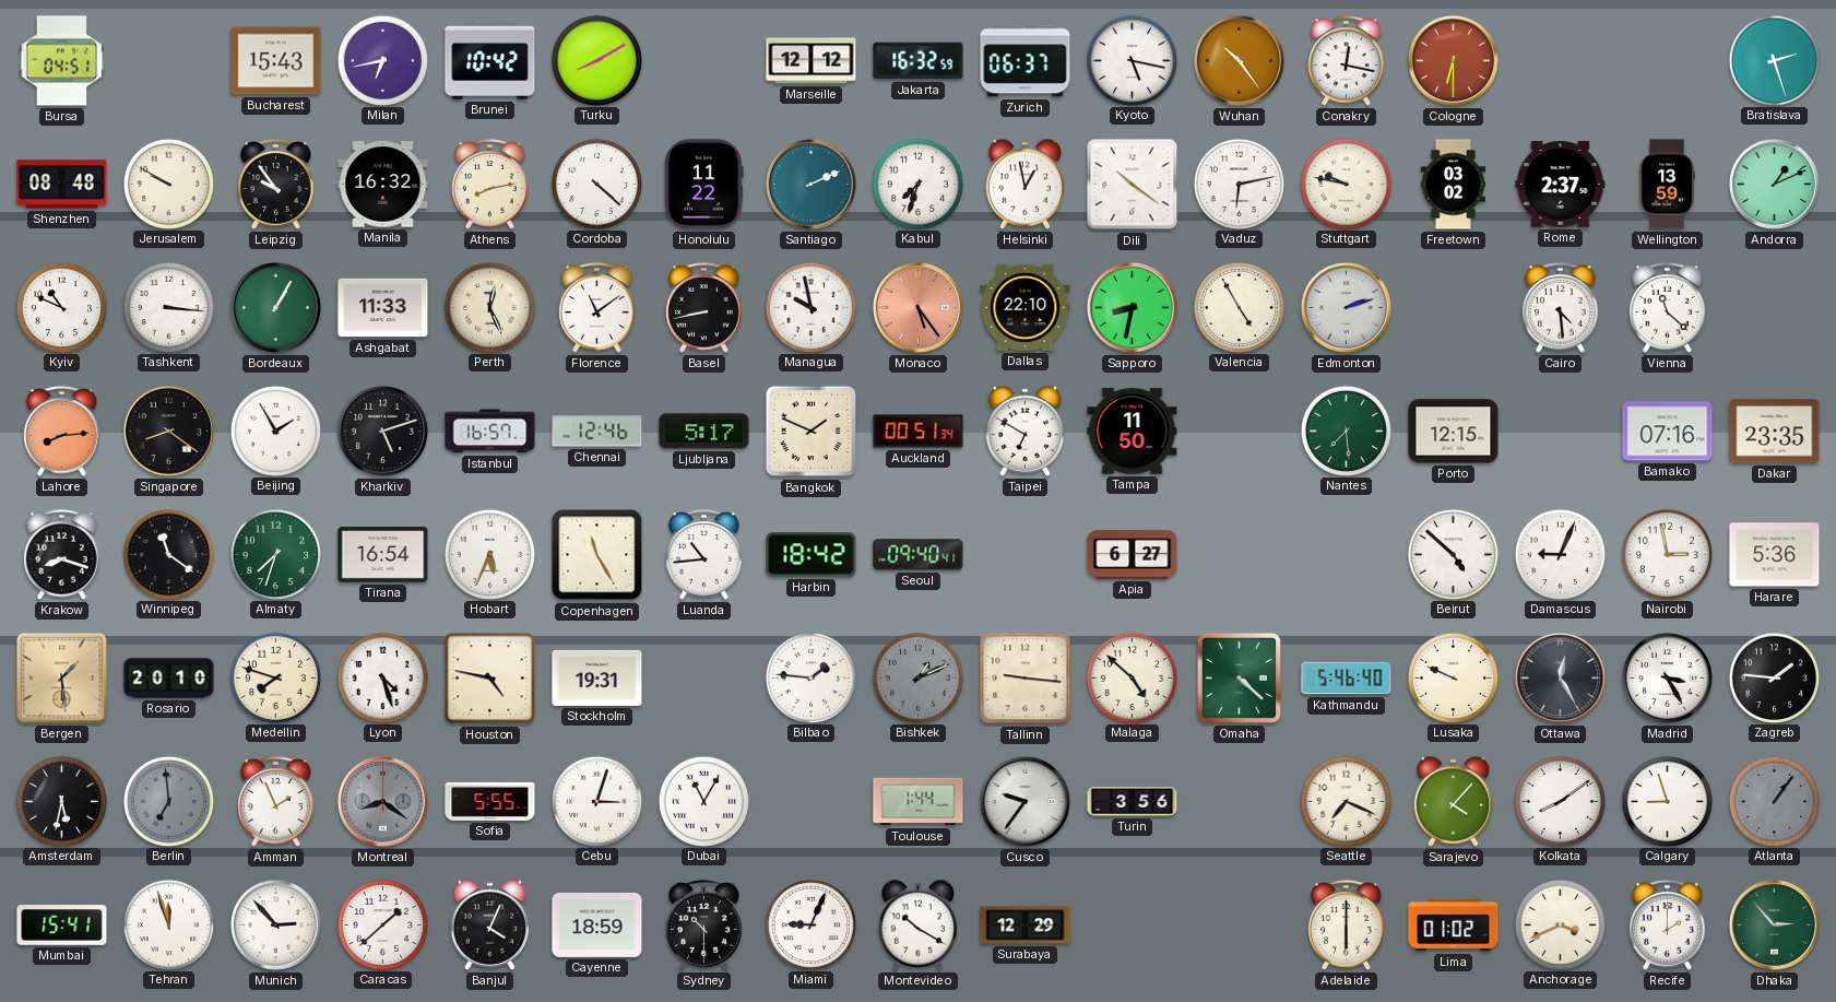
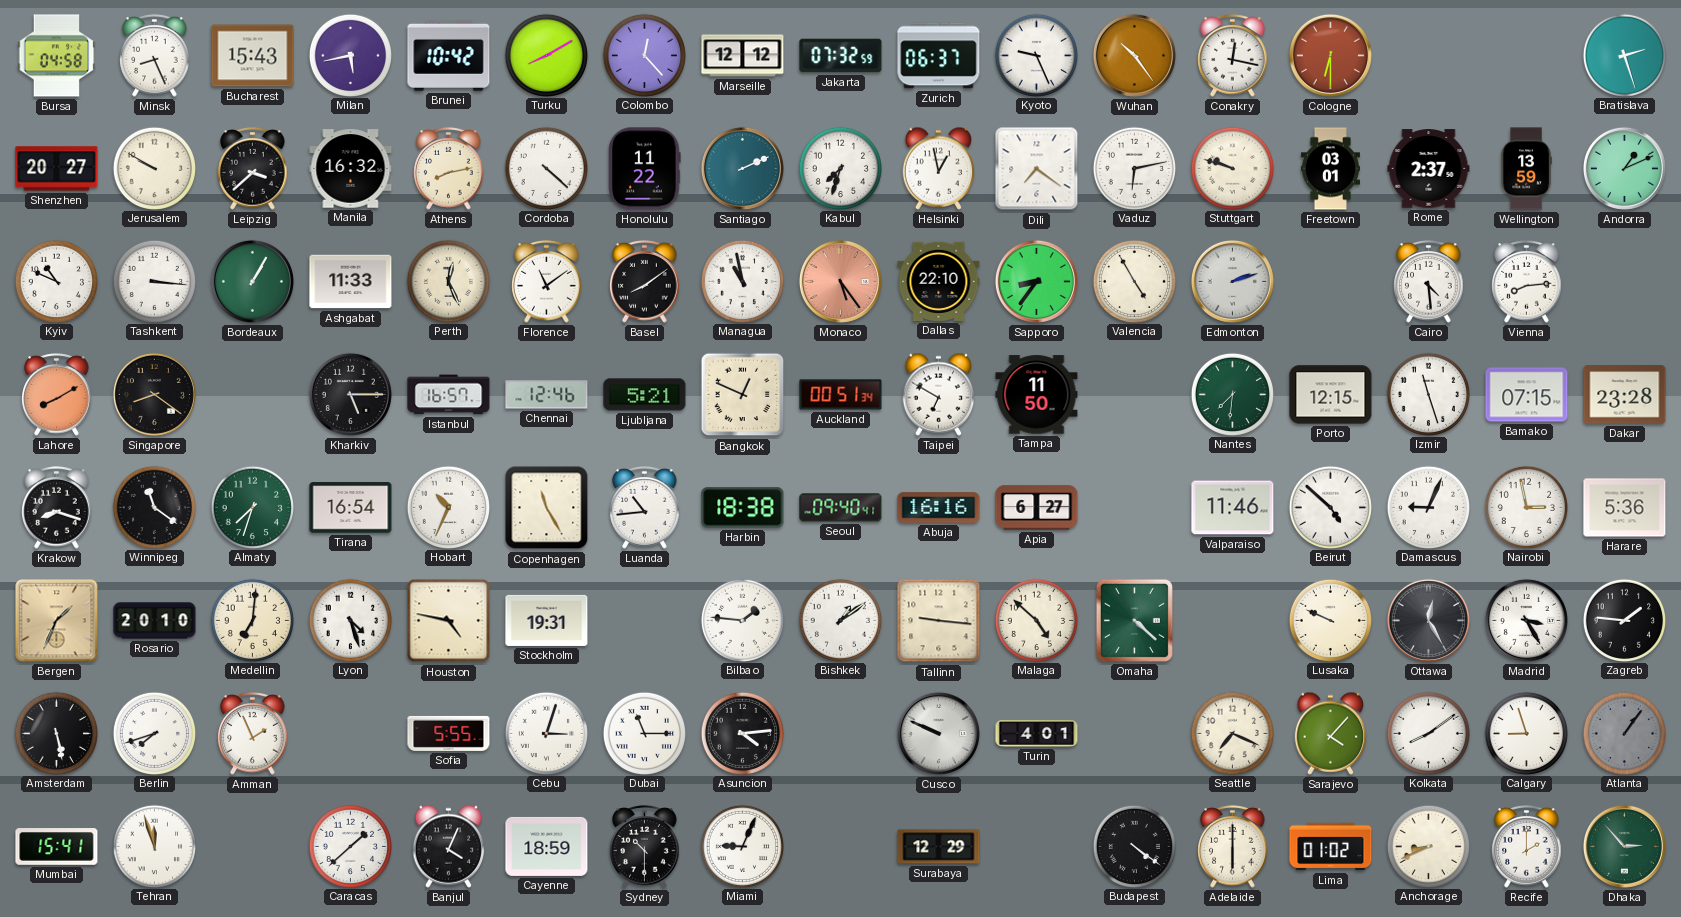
Bursa: 04:51 -> 04:58 (57, 56)
Minsk: none -> 8:26 (155, 56)
Milan: 6:43 -> 5:43 (350, 55)
Colombo: none -> 12:23 (644, 55)
Jakarta: 16:32 -> 07:32 (841, 56)
Kyoto: 5:17 -> 9:26 (1036, 55)
Shenzhen: 08:48 -> 20:27 (57, 169)
Leipzig: 9:54 -> 3:38 (253, 169)
Dili: 10:21 -> 7:21 (1037, 169)
Stuttgart: 9:47 -> 9:48 (1232, 168)
Freetown: 03:02 -> 03:01 (1330, 169)
Basel: 8:43 -> 8:09 (645, 282)
Managua: 9:58 -> 10:58 (742, 281)
Sapporo: 8:32 -> 8:36 (1036, 281)
Vienna: 11:22 -> 8:14 (1527, 282)
Lahore: 8:14 -> 8:10 (57, 395)
Beijing: 1:55 -> none (275, 431)
Kharkiv: 5:12 -> 5:15 (350, 394)
Ljubljana: 5:17 -> 5:21 (645, 395)
Bangkok: 1:49 -> 12:49 (743, 395)
Nantes: 7:29 -> 7:31 (1232, 394)
Izmir: none -> 11:27 (1428, 394)
Bamako: 07:16 -> 07:15 (1527, 395)
Dakar: 23:35 -> 23:28 (1625, 395)
Hobart: 5:34 -> 10:34 (448, 507)
Harbin: 18:42 -> 18:38 (743, 508)
Abuja: none -> 16:16 (939, 508)
Valparaiso: none -> 11:46 (1233, 508)
Bergen: 1:29 -> 1:34 (57, 621)
Medellin: 7:48 -> 7:01 (252, 620)
Bishkek: 1:11 -> 1:09 (840, 620)
Bishkek dial: grey -> white (840, 620)
Kathmandu: 5:46 -> none (1347, 679)
Amsterdam: 5:32 -> 5:28 (56, 733)
Berlin: 6:59 -> 7:42 (154, 733)
Berlin dial: grey -> white (154, 733)
Montreal: 8:21 -> none (382, 801)
Dubai: 11:05 -> 11:15 (644, 733)
Asuncion: none -> 4:14 (742, 733)
Toulouse: 1:44 -> none (919, 802)
Cusco: 9:36 -> 9:49 (938, 733)
Turin: 3:56 -> 4:01 (1037, 734)
Munich: 2:53 -> none (275, 924)
Montevideo: 10:20 -> none (919, 924)
Budapest: none -> 4:21 (1134, 846)
Anchorage: 3:41 -> 8:41 (1428, 846)
